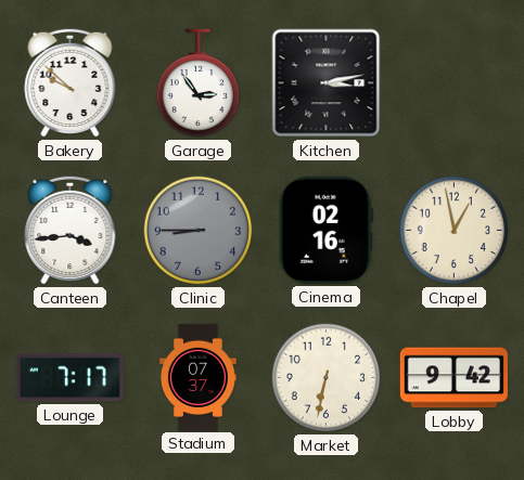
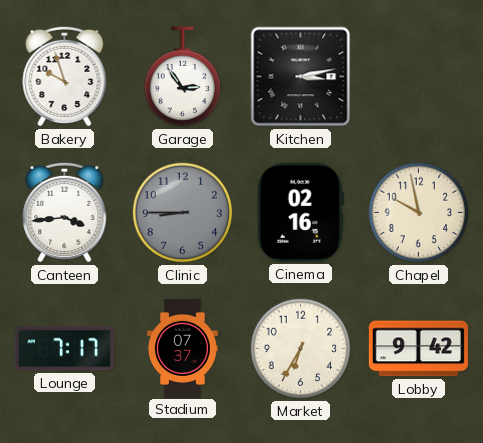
Bakery: 9:52 -> 9:57 (65, 76)
Chapel: 12:58 -> 9:58 (419, 213)
Market: 6:32 -> 6:35 (301, 349)
